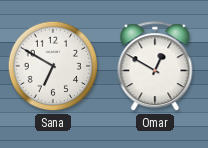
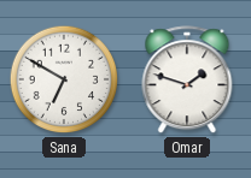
Omar: 12:50 -> 1:48 (187, 81)
